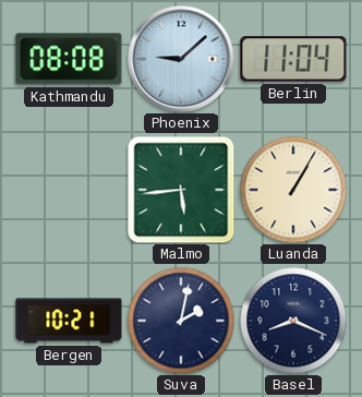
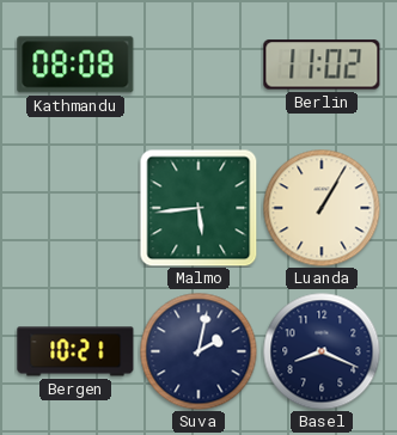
Phoenix: 9:08 -> none (181, 59)
Berlin: 11:04 -> 11:02 (322, 65)
